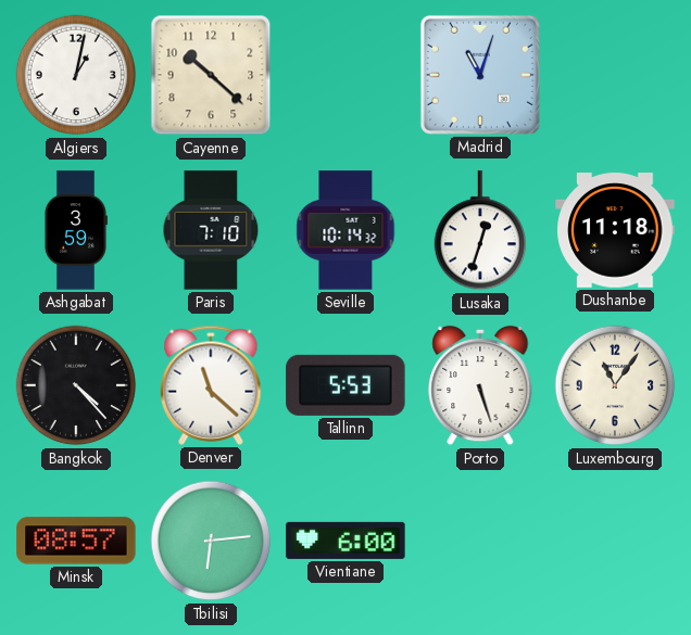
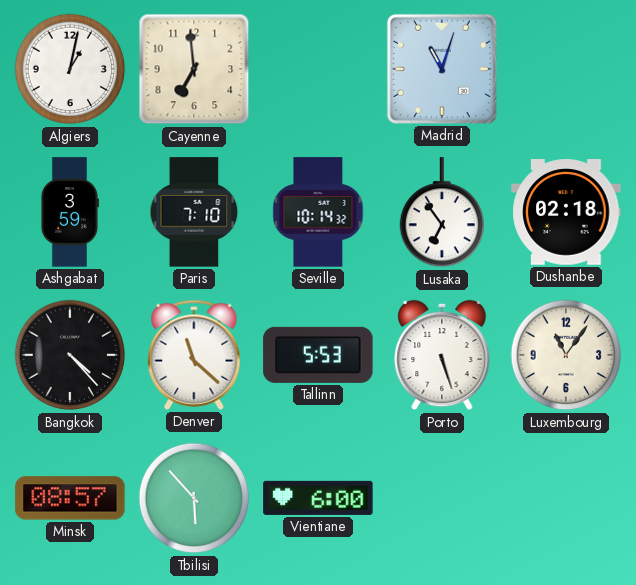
Cayenne: 10:22 -> 6:59 (194, 69)
Lusaka: 12:33 -> 6:54 (441, 213)
Dushanbe: 11:18 -> 02:18 (566, 212)
Tbilisi: 6:14 -> 5:53 (194, 498)
